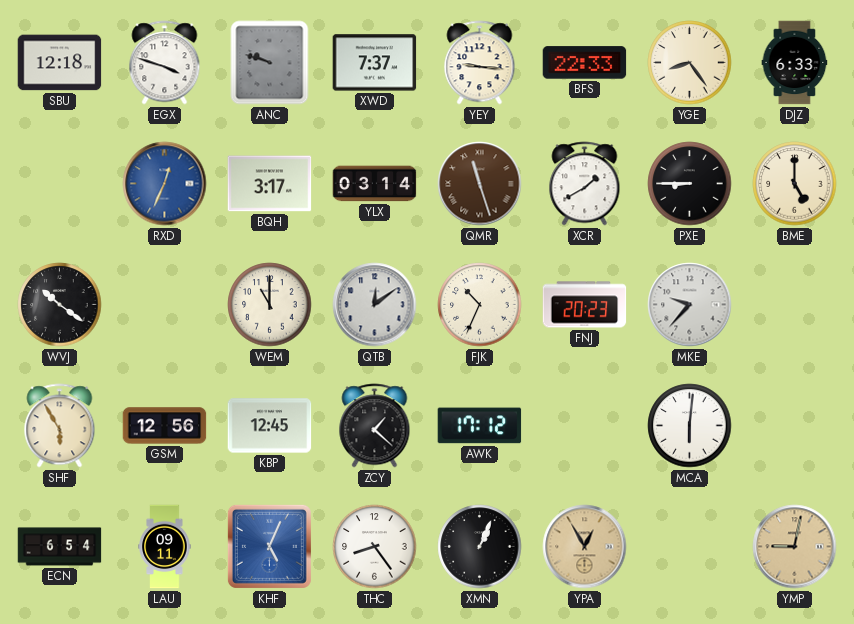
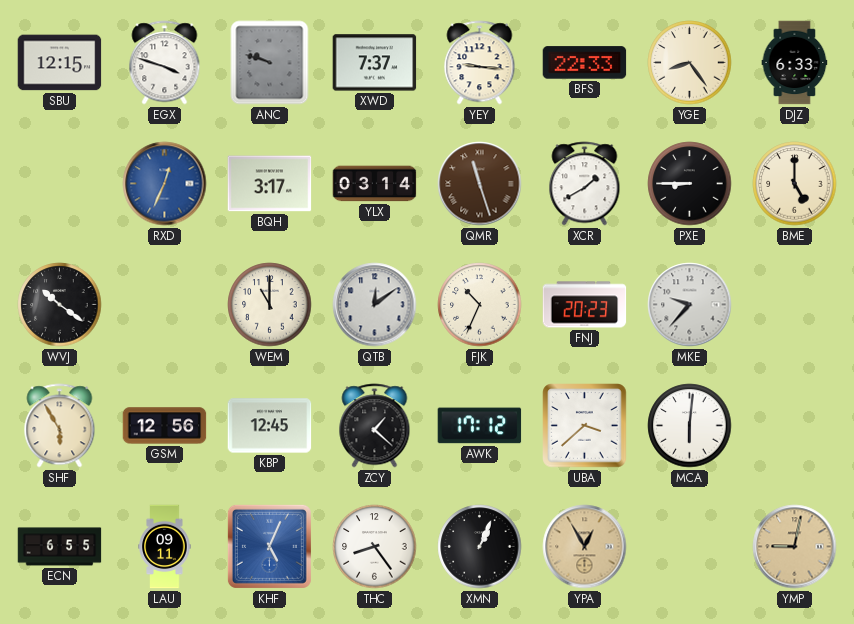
SBU: 12:18 -> 12:15 (60, 63)
UBA: none -> 3:38 (585, 426)
ECN: 6:54 -> 6:55 (60, 547)
